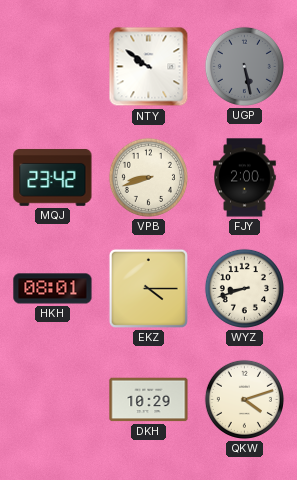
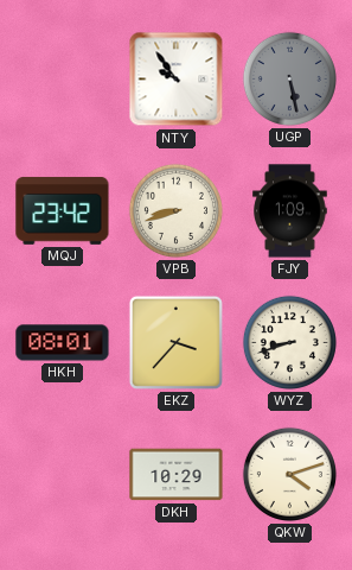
NTY: 9:51 -> 9:54 (177, 80)
FJY: 2:00 -> 1:09 (290, 211)
EKZ: 4:15 -> 3:37 (175, 342)
